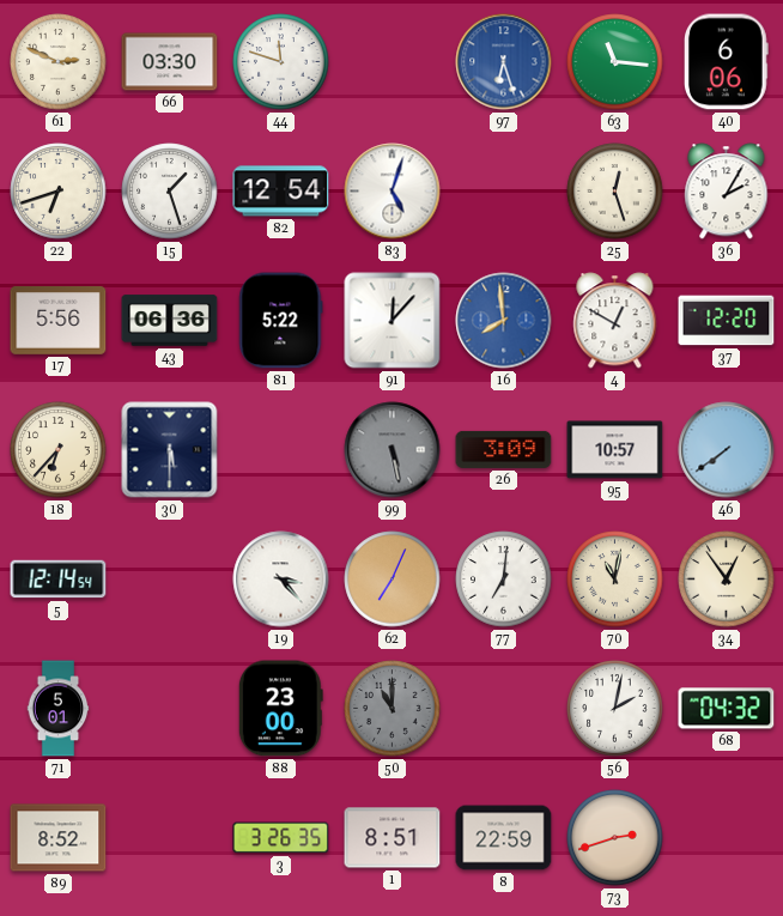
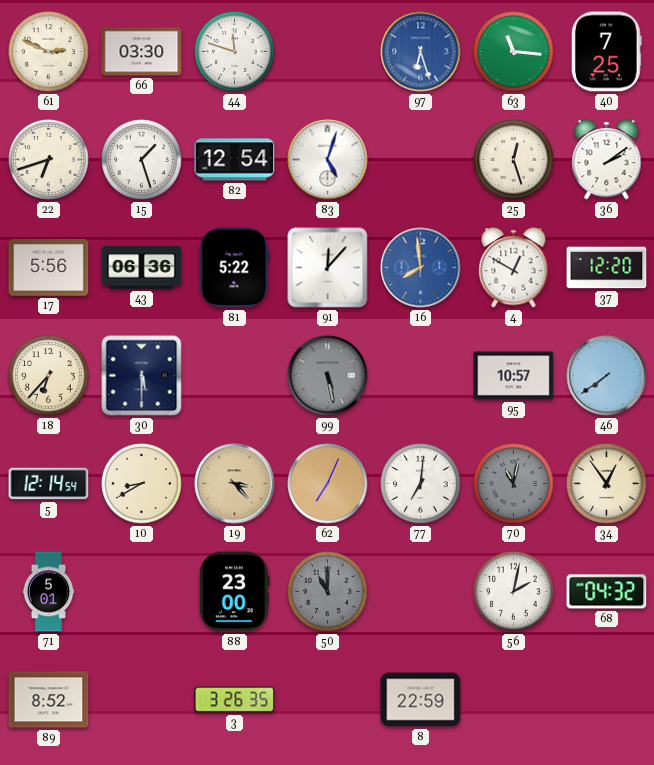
40: 6:06 -> 7:25 (606, 52)
36: 2:05 -> 2:09 (607, 160)
26: 3:09 -> none (504, 449)
10: none -> 8:40 (142, 484)
19 dial: white -> champagne (235, 484)
70 dial: cream -> grey (514, 484)
1: 8:51 -> none (393, 838)
73: 2:42 -> none (615, 838)
